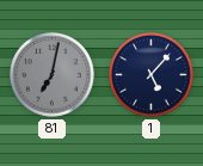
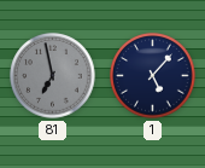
81: 7:02 -> 6:58 (53, 76)
